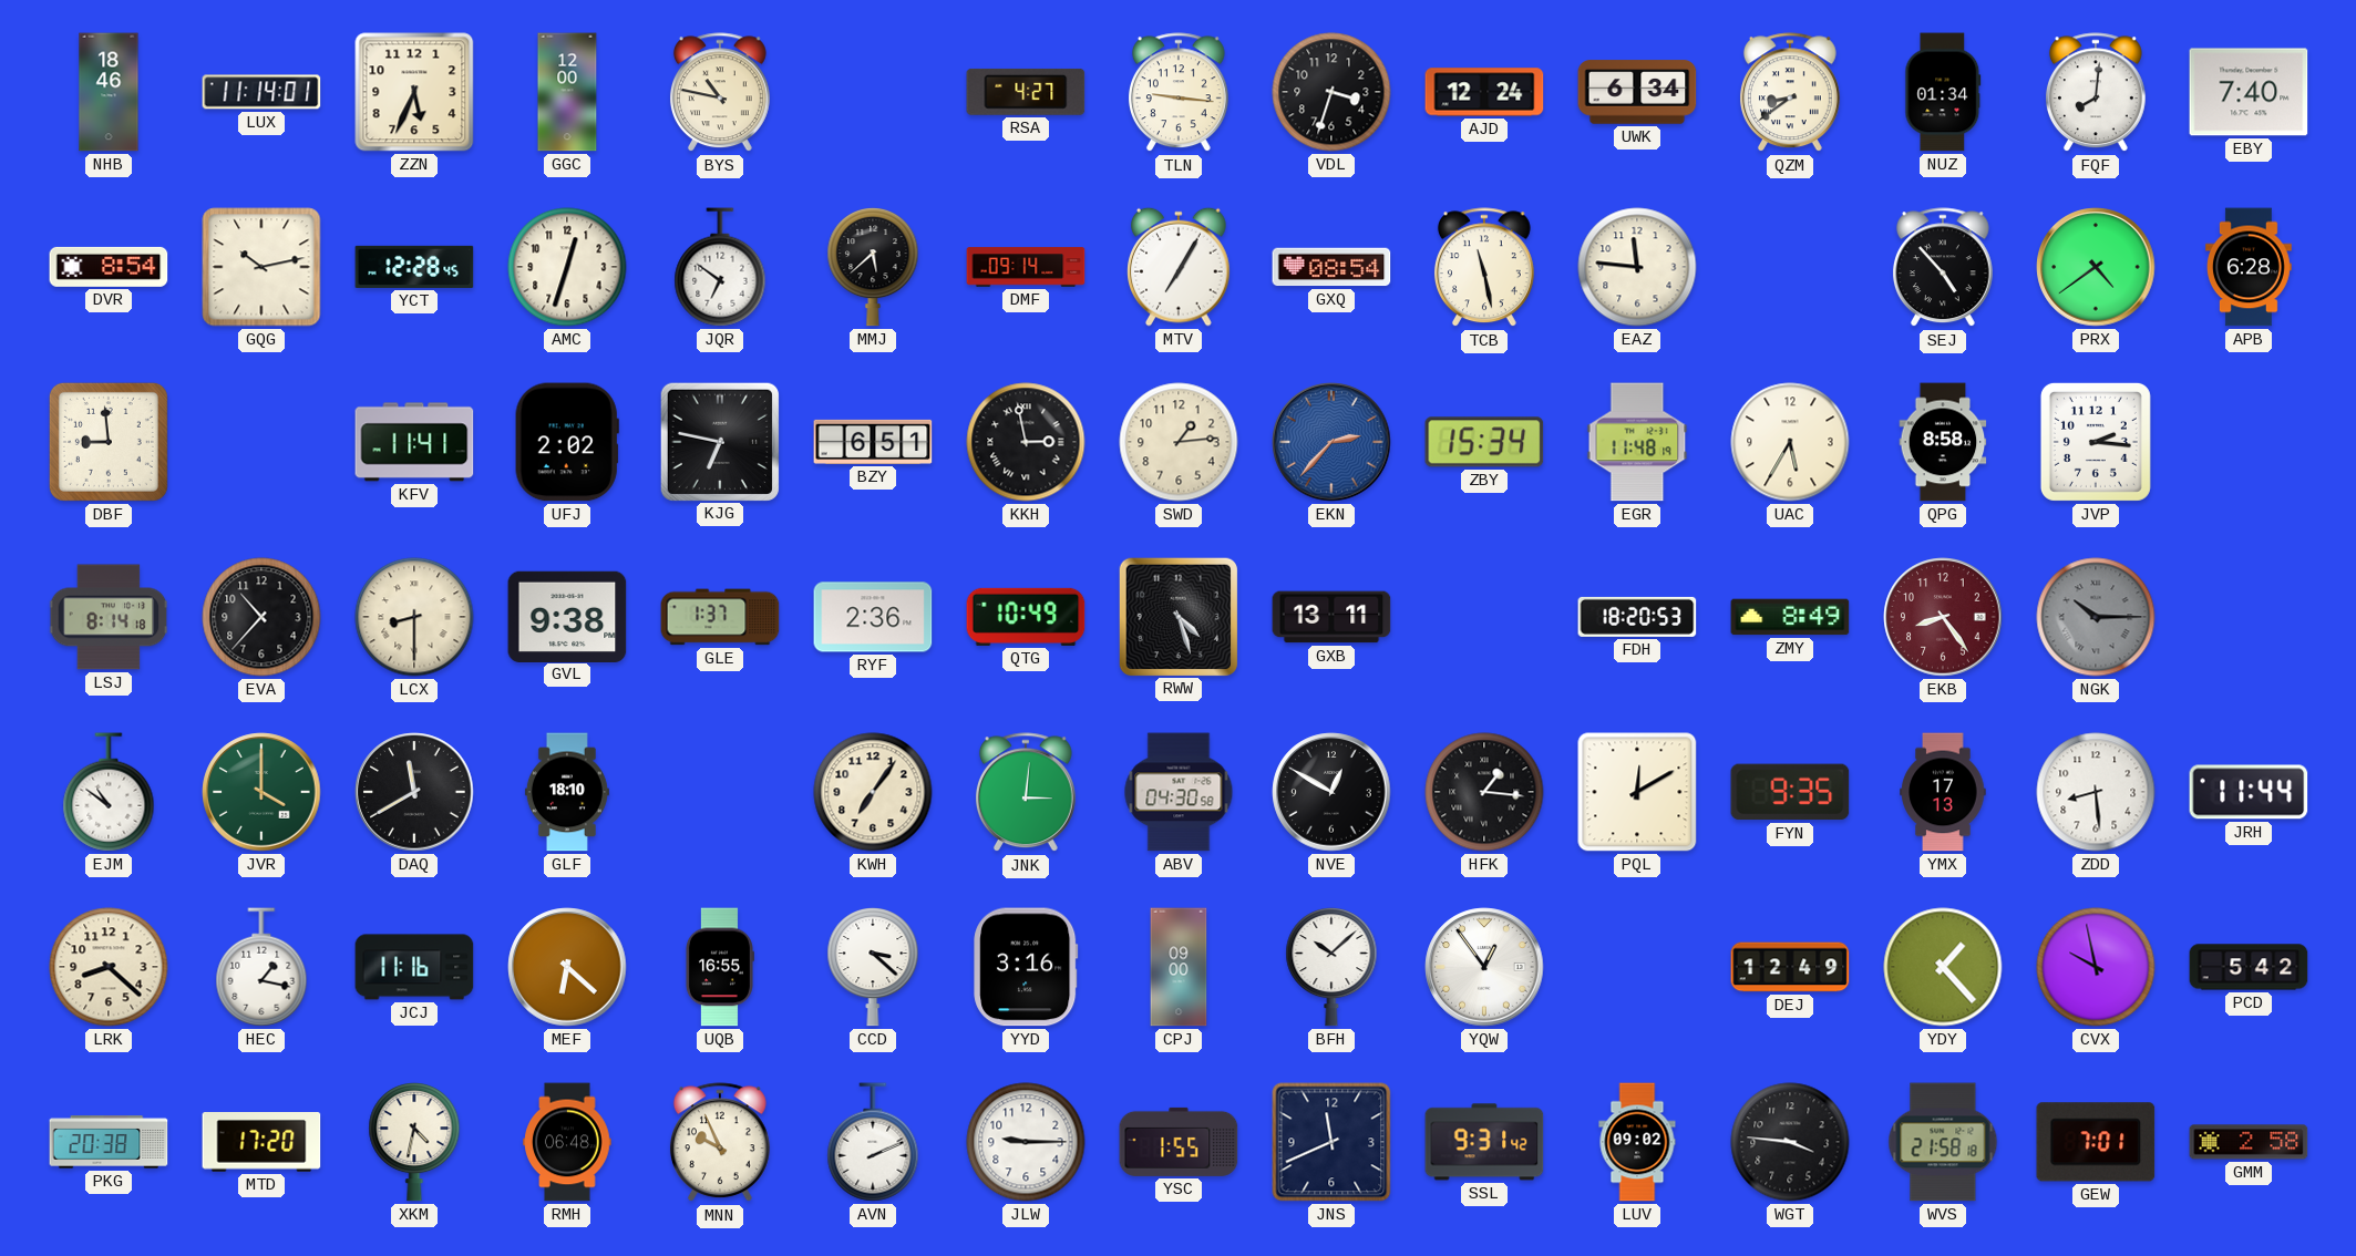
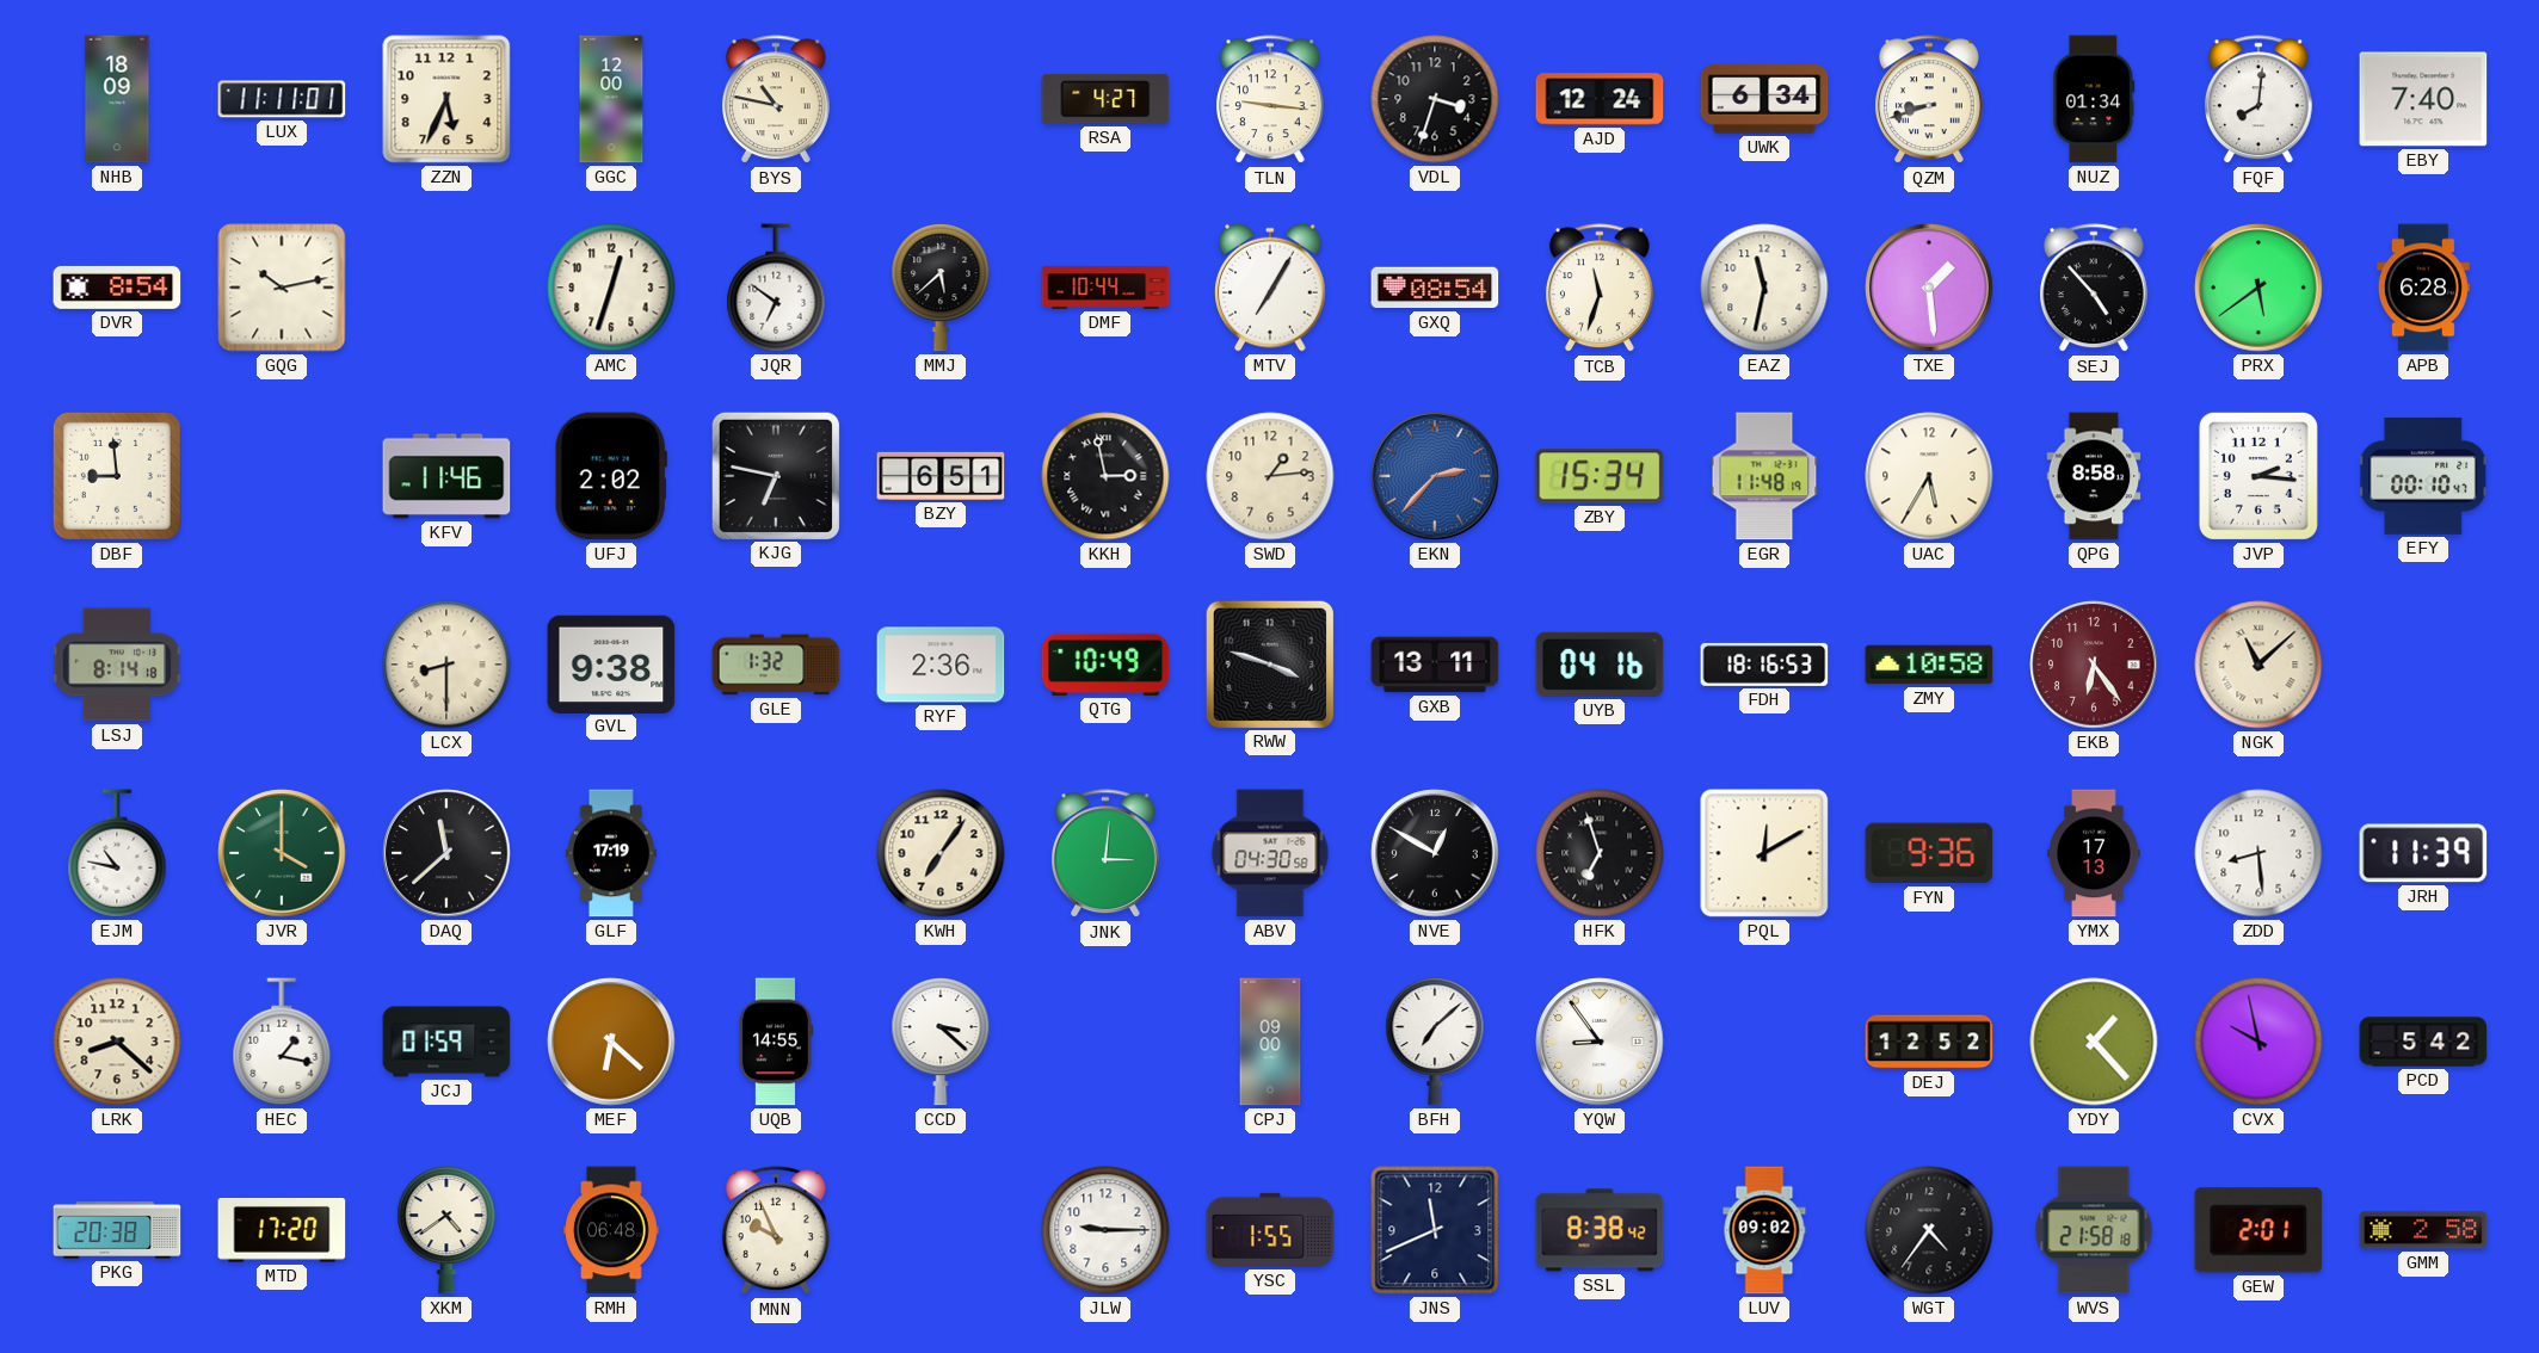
NHB: 18:46 -> 18:09 (117, 99)
LUX: 11:14 -> 11:11 (282, 99)
QZM: 8:39 -> 8:42 (1929, 100)
YCT: 12:28 -> none (414, 267)
DMF: 09:14 -> 10:44 (1105, 288)
TCB: 11:28 -> 11:33 (1600, 289)
EAZ: 11:46 -> 11:32 (1764, 288)
TXE: none -> 1:29 (1929, 288)
PRX: 4:39 -> 5:39 (2258, 288)
KFV: 11:41 -> 11:46 (446, 476)
EFY: none -> 00:10 (2424, 476)
EVA: 10:37 -> none (261, 617)
GLE: 1:37 -> 1:32 (776, 665)
RWW: 4:27 -> 3:48 (1269, 663)
UYB: none -> 04:16 (1600, 665)
FDH: 18:20 -> 18:16 (1764, 665)
ZMY: 8:49 -> 10:58 (1929, 665)
EKB: 8:24 -> 6:24 (2094, 665)
NGK: 10:15 -> 11:08 (2258, 665)
NGK dial: grey -> cream (2258, 665)
EJM: 10:51 -> 10:47 (117, 853)
DAQ: 11:40 -> 11:38 (446, 853)
GLF: 18:10 -> 17:19 (611, 853)
HFK: 1:16 -> 6:57 (1600, 853)
FYN: 9:35 -> 9:36 (1929, 853)
JRH: 11:44 -> 11:39 (2423, 853)
JCJ: 11:16 -> 01:59 (446, 1042)
UQB: 16:55 -> 14:55 (775, 1042)
YYD: 3:16 -> none (1026, 967)
BFH: 10:08 -> 7:08 (1435, 1042)
YQW: 12:54 -> 8:54 (1600, 1042)
DEJ: 12:49 -> 12:52 (1929, 1042)
XKM: 4:32 -> 4:39 (446, 1230)
AVN: 2:11 -> none (873, 1142)
SSL: 9:31 -> 8:38 (1600, 1230)
WGT: 3:46 -> 4:36 (1929, 1230)
GEW: 7:01 -> 2:01 (2258, 1230)
